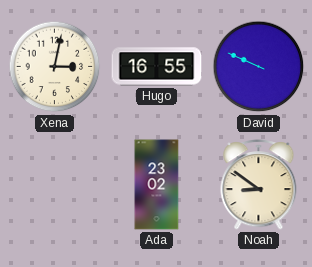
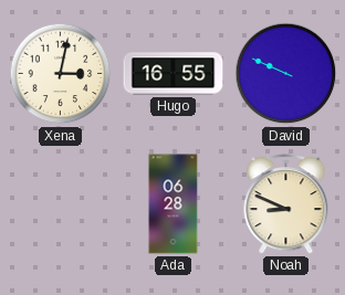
Ada: 23:02 -> 06:28 (174, 204)
Noah: 8:51 -> 8:49 (286, 204)
